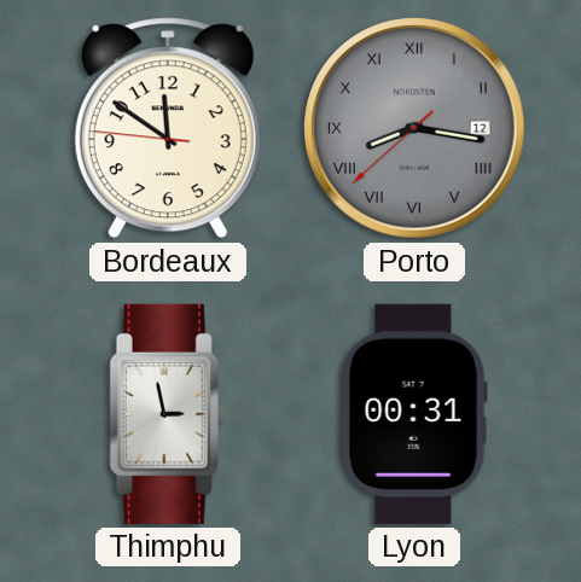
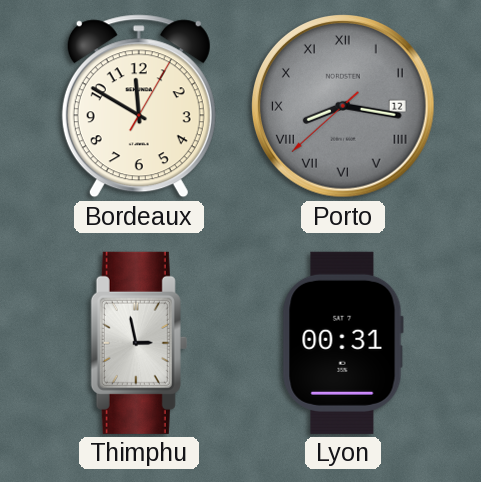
Bordeaux: 11:50:46 -> 11:50:05 (139, 106)
